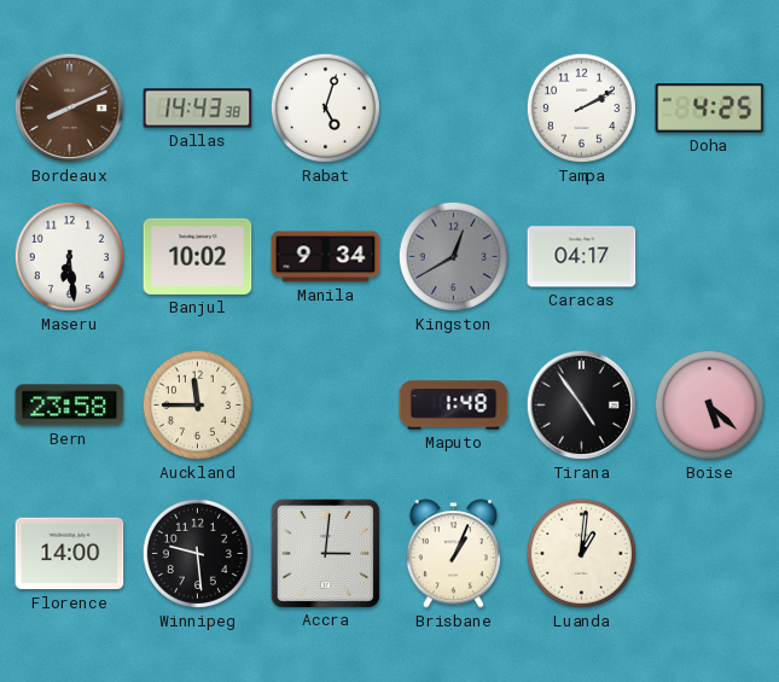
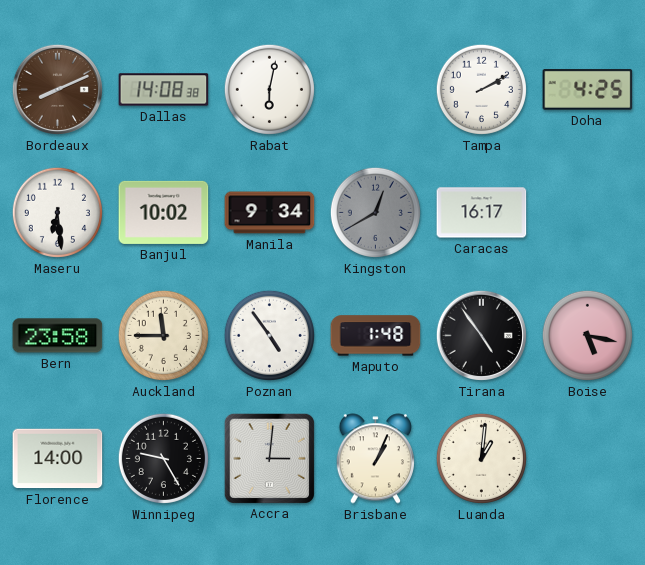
Dallas: 14:43 -> 14:08 (164, 90)
Rabat: 5:03 -> 6:02 (269, 89)
Caracas: 04:17 -> 16:17 (482, 213)
Poznan: none -> 4:54 (269, 335)
Boise: 5:22 -> 5:17 (587, 335)
Winnipeg: 9:29 -> 9:25 (163, 458)
